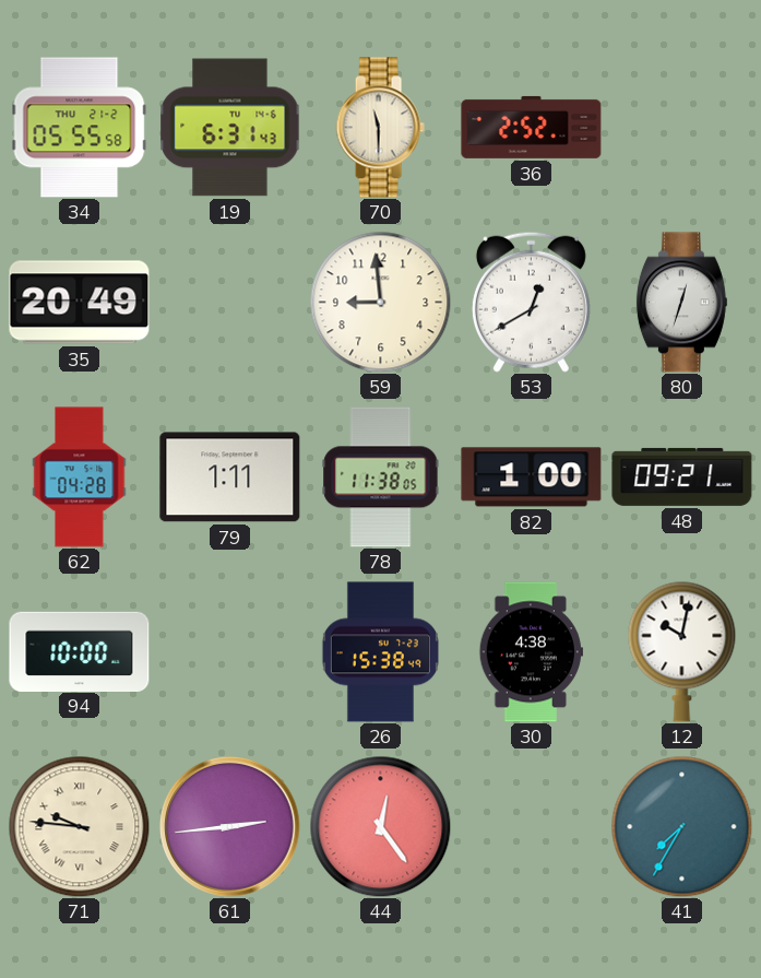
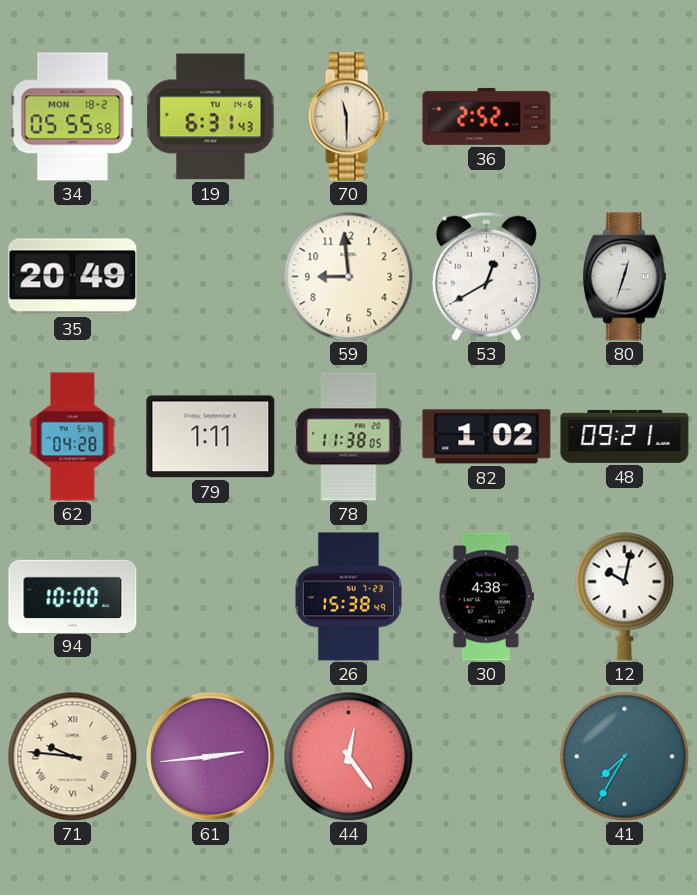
34 date: THU 21-2 -> MON 18-2 (73, 117)
82: 1:00 -> 1:02 (487, 437)
